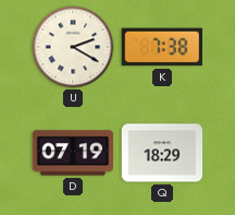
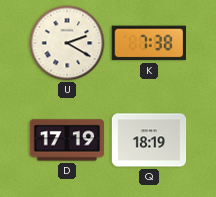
D: 07:19 -> 17:19 (67, 140)
Q: 18:29 -> 18:19 (149, 140)
